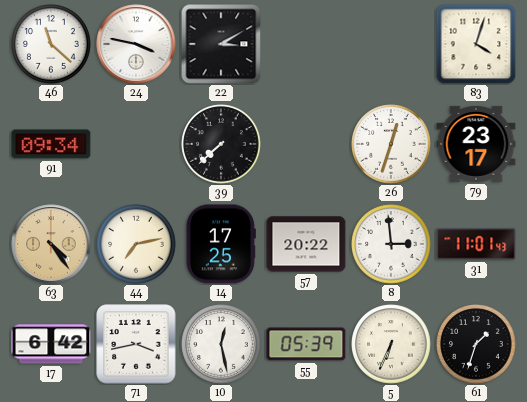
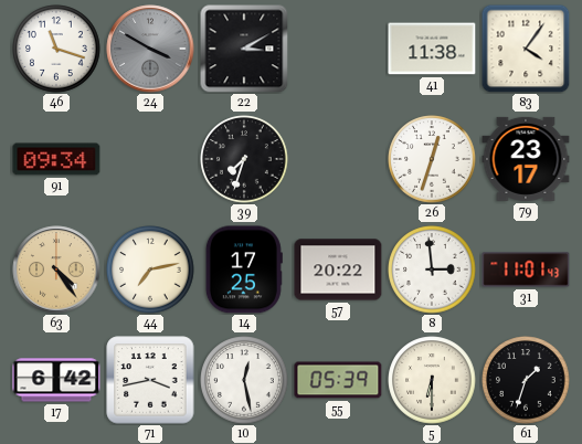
46: 11:22 -> 11:18 (56, 49)
24: 3:47 -> 3:50 (150, 49)
24 dial: white -> grey (150, 49)
41: none -> 11:38 (432, 49)
83: 4:03 -> 4:06 (526, 49)
39: 7:38 -> 7:33 (244, 159)
5: 6:34 -> 6:30 (432, 380)
